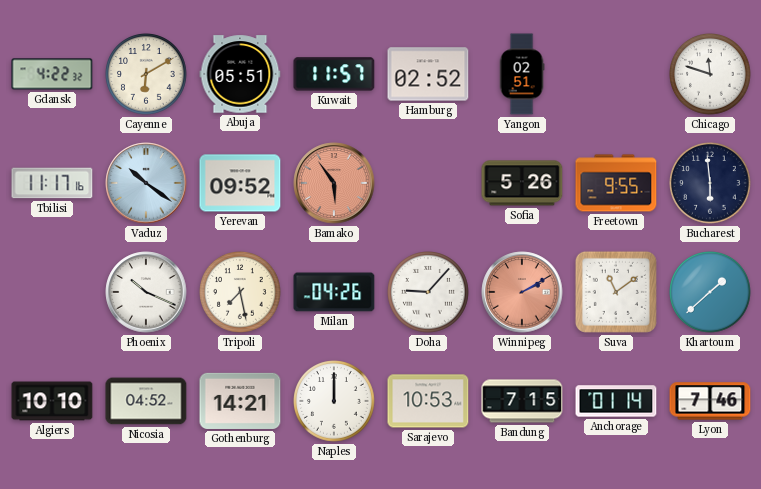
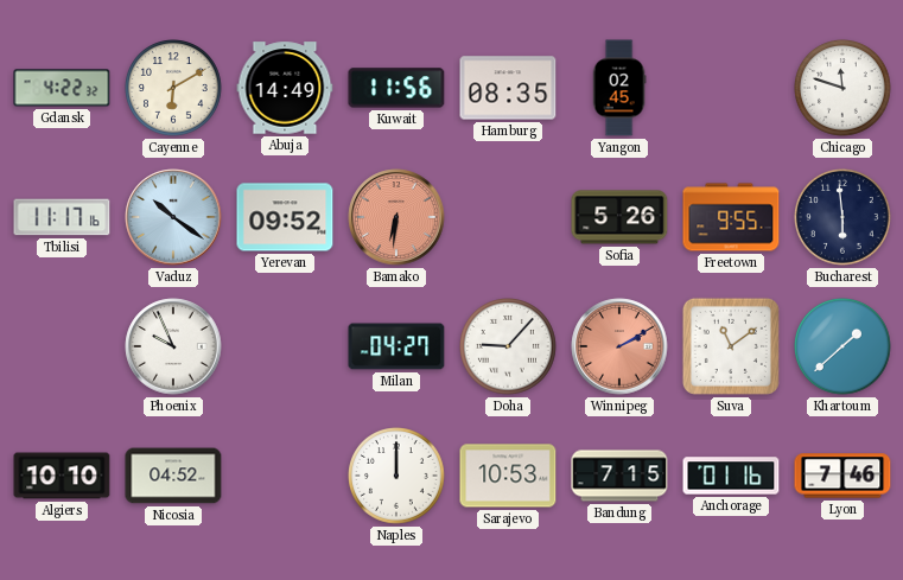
Abuja: 05:51 -> 14:49 (285, 88)
Kuwait: 11:57 -> 11:56 (396, 88)
Hamburg: 02:52 -> 08:35 (508, 88)
Yangon: 02:51 -> 02:45 (619, 88)
Bamako: 5:54 -> 6:31 (396, 217)
Phoenix: 10:19 -> 9:56 (173, 346)
Tripoli: 7:28 -> none (241, 293)
Milan: 04:26 -> 04:27 (396, 346)
Gothenburg: 14:21 -> none (240, 401)
Anchorage: 01:14 -> 01:16 (731, 476)
